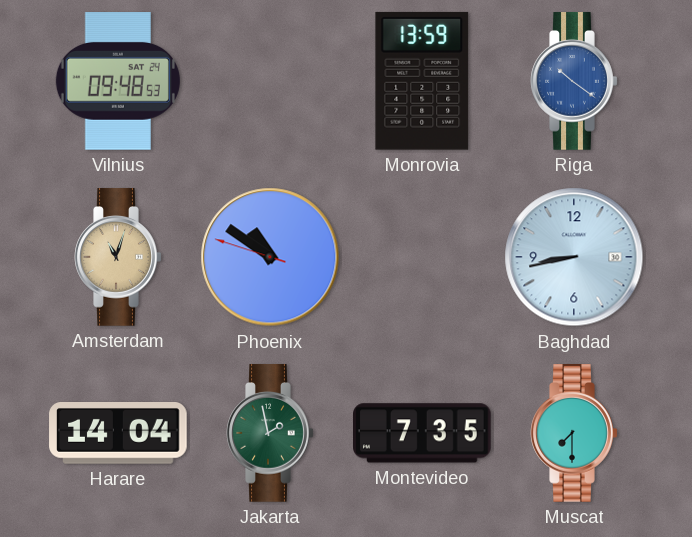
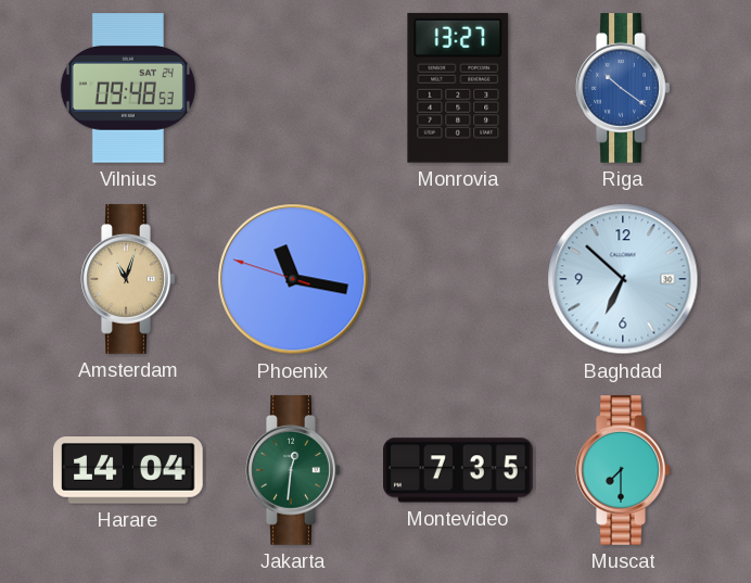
Monrovia: 13:59 -> 13:27 (458, 88)
Phoenix: 10:50 -> 11:16 (293, 279)
Baghdad: 8:43 -> 6:52 (623, 279)
Jakarta: 1:58 -> 12:31 (293, 470)
